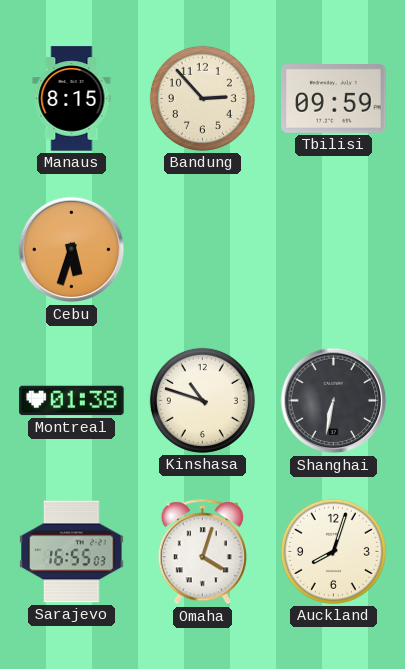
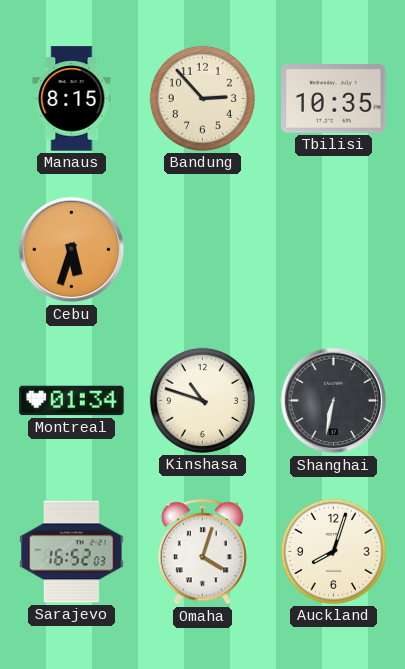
Tbilisi: 09:59 -> 10:35 (334, 99)
Montreal: 01:38 -> 01:34 (72, 401)
Sarajevo: 16:55 -> 16:52 (72, 552)
